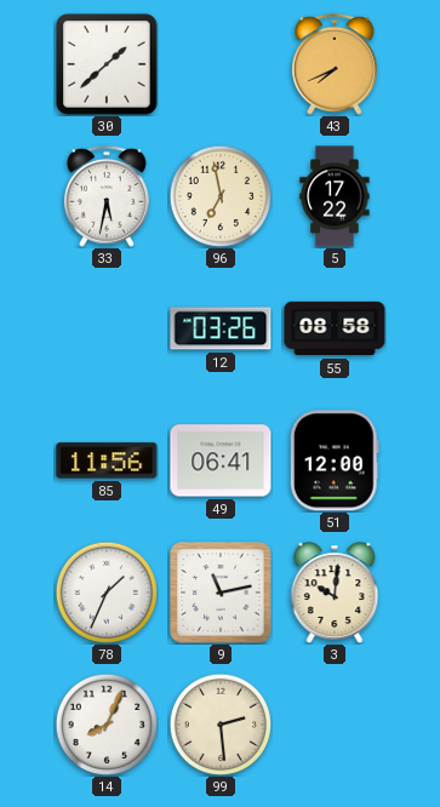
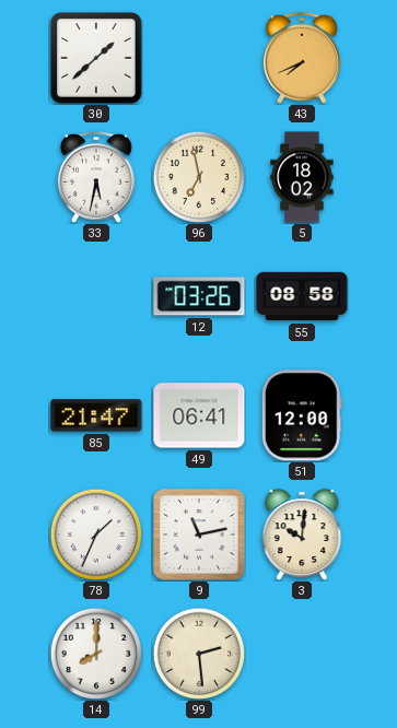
5: 17:22 -> 18:02 (302, 177)
85: 11:56 -> 21:47 (96, 415)
14: 8:04 -> 8:00 (95, 653)
